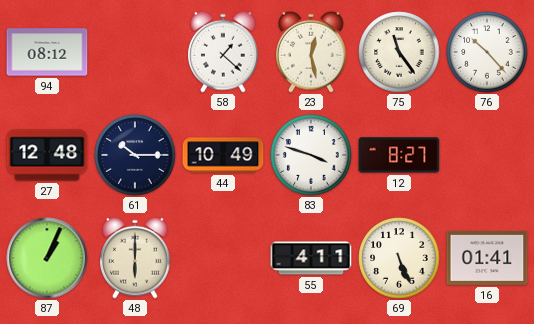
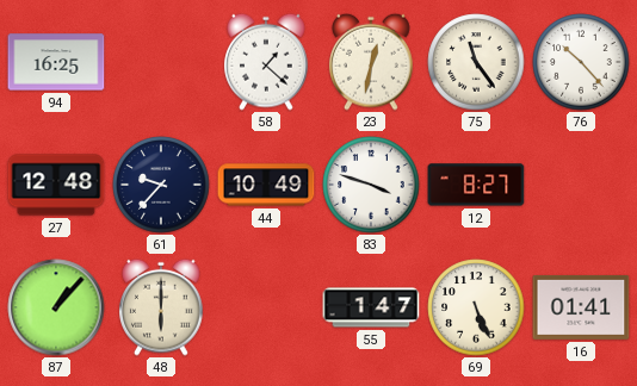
94: 08:12 -> 16:25 (56, 62)
23: 12:28 -> 12:32 (371, 62)
61: 10:15 -> 9:37 (161, 185)
87: 1:04 -> 1:07 (56, 307)
55: 4:11 -> 1:47 (371, 307)
